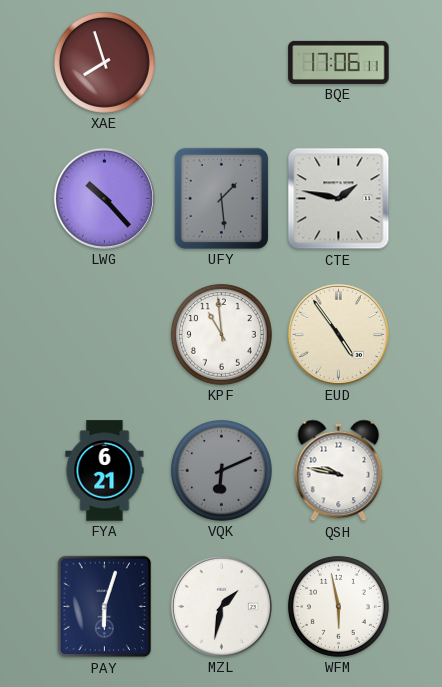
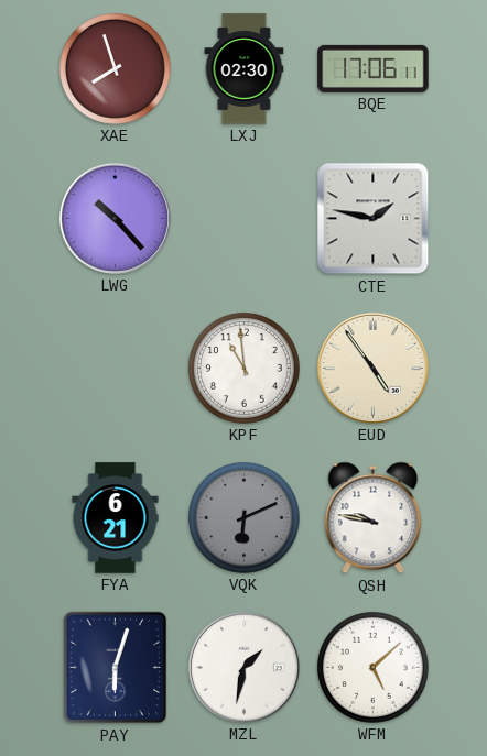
LXJ: none -> 02:30 (245, 69)
UFY: 1:29 -> none (221, 198)
WFM: 5:58 -> 5:08 (372, 667)
